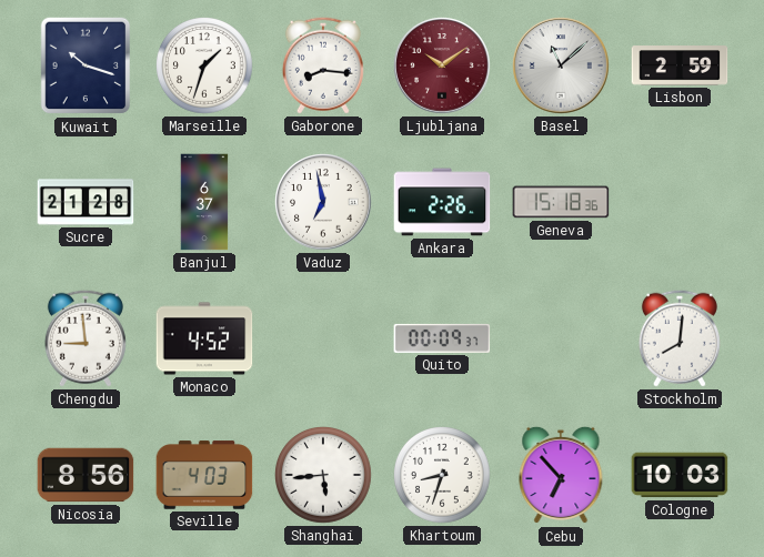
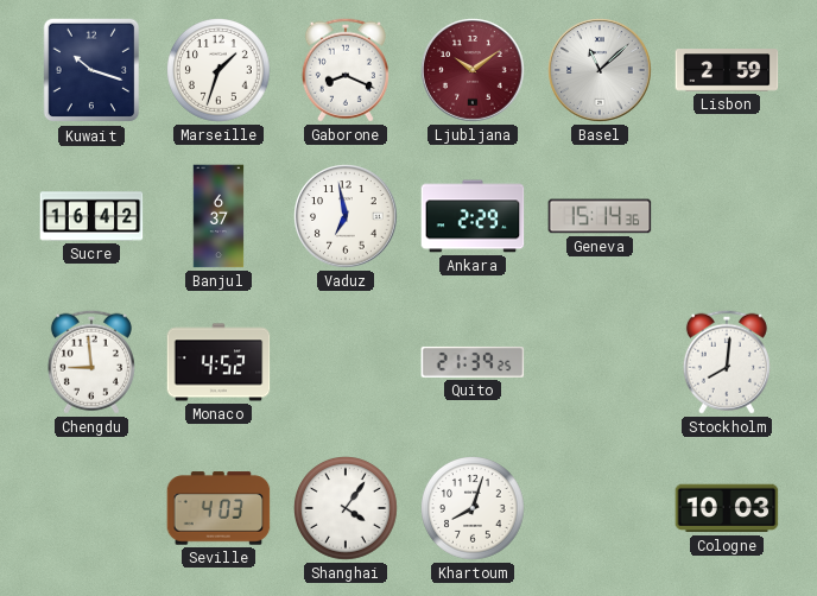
Gaborone: 8:16 -> 8:19 (346, 70)
Sucre: 21:28 -> 16:42 (91, 216)
Ankara: 2:26 -> 2:29 (473, 216)
Geneva: 15:18 -> 15:14 (600, 216)
Quito: 00:09 -> 21:39 (473, 362)
Nicosia: 8:56 -> none (86, 475)
Shanghai: 5:44 -> 4:06 (347, 509)
Khartoum: 8:33 -> 8:03 (474, 509)
Cebu: 6:53 -> none (561, 475)
